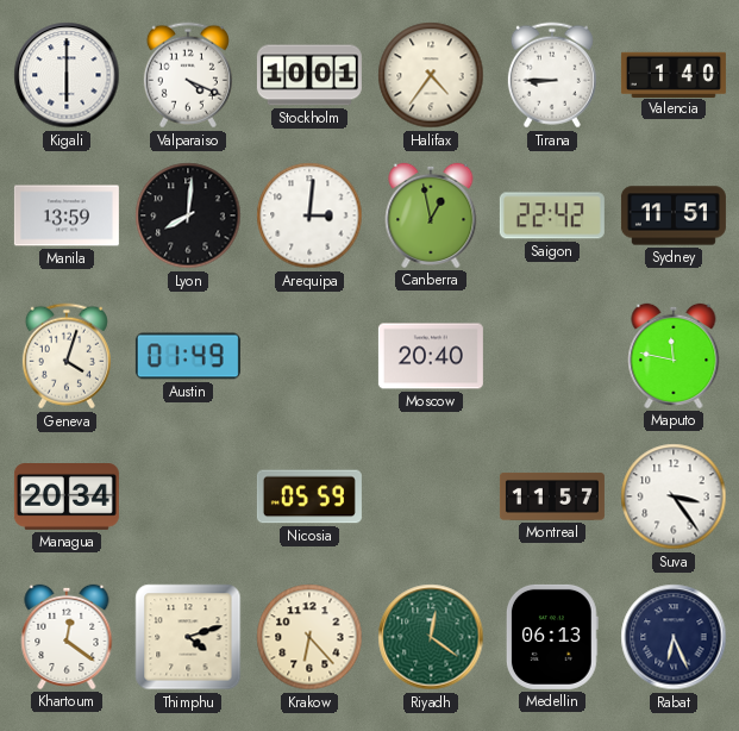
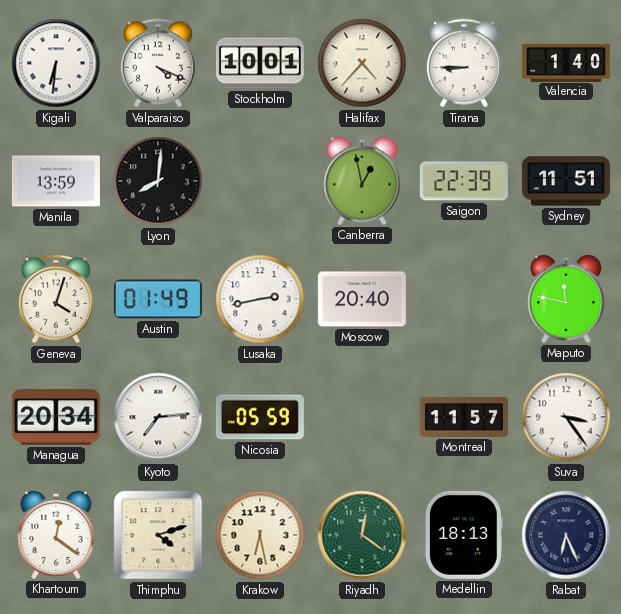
Kigali: 6:00 -> 6:31 (56, 63)
Halifax: 4:36 -> 4:37 (362, 63)
Arequipa: 3:01 -> none (309, 215)
Saigon: 22:42 -> 22:39 (464, 181)
Lusaka: none -> 2:43 (260, 299)
Kyoto: none -> 7:14 (158, 417)
Krakow: 6:23 -> 6:28 (260, 535)
Medellin: 06:13 -> 18:13 (464, 535)
